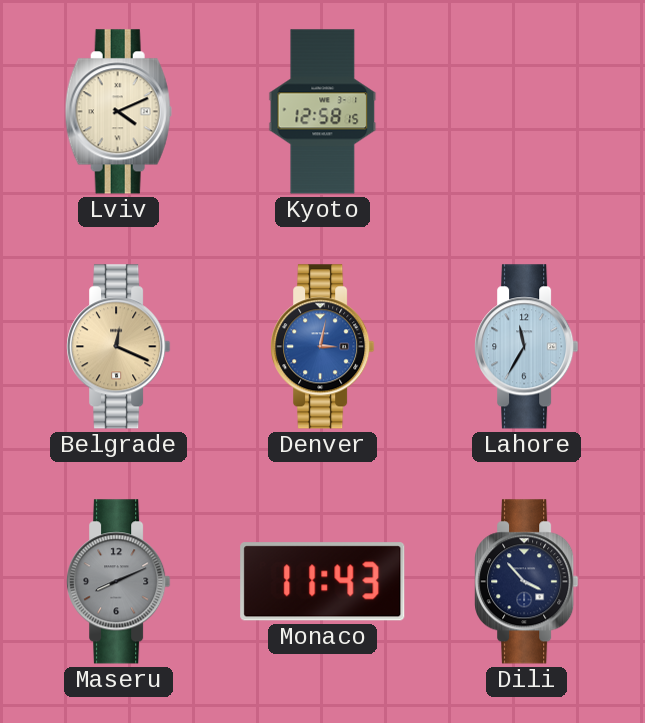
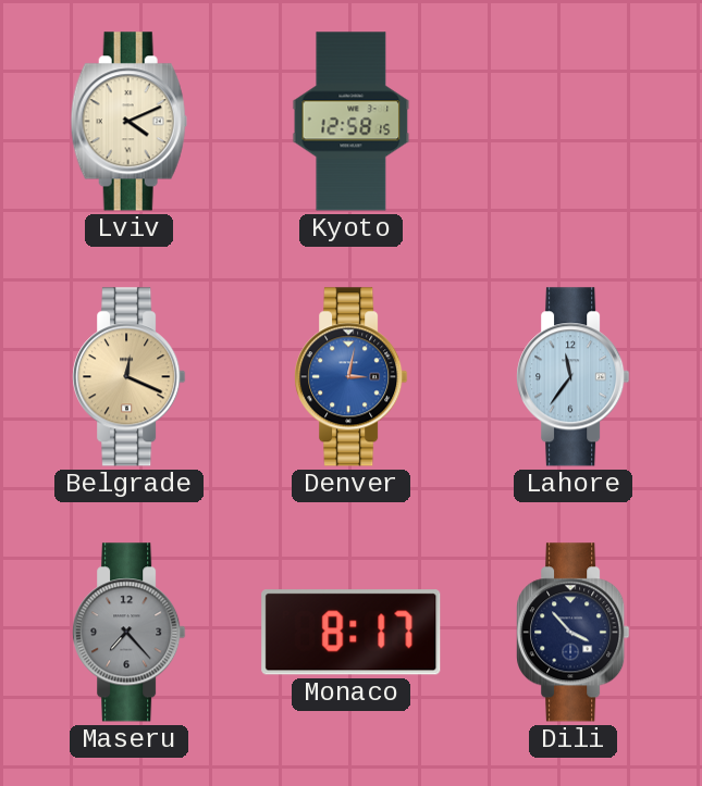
Lahore: 11:35 -> 11:36 (574, 377)
Maseru: 8:11 -> 7:23 (130, 633)
Monaco: 11:43 -> 8:17 (352, 633)
